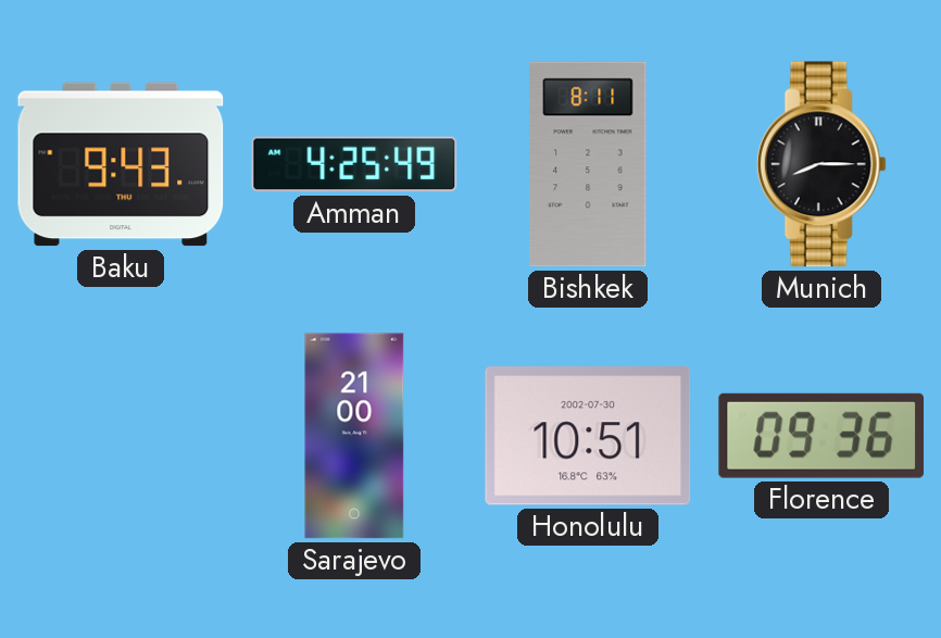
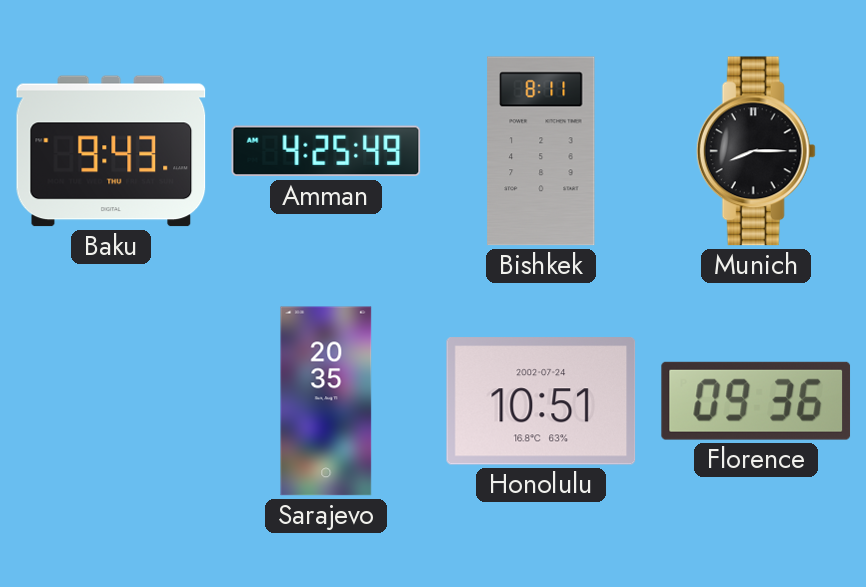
Sarajevo: 21:00 -> 20:35 (326, 401)
Honolulu date: 2002-07-30 -> 2002-07-24 (541, 401)
